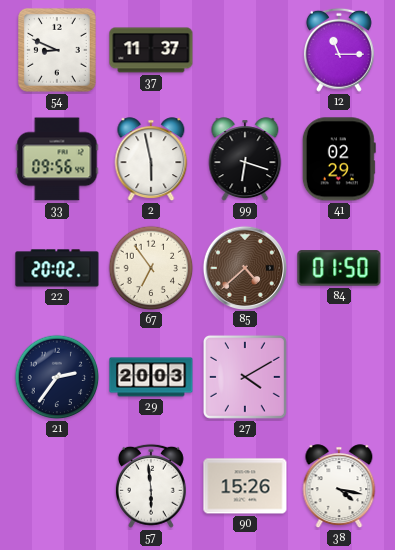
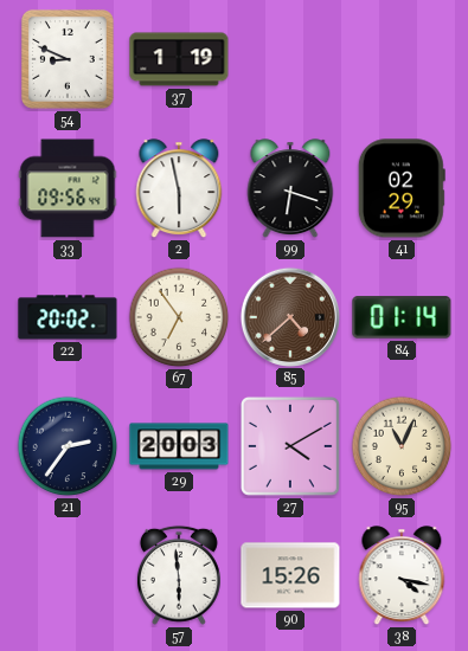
37: 11:37 -> 1:19 (179, 59)
12: 11:15 -> none (339, 50)
84: 01:50 -> 01:14 (402, 317)
95: none -> 11:04 (402, 446)
